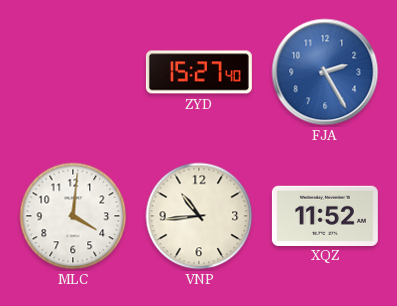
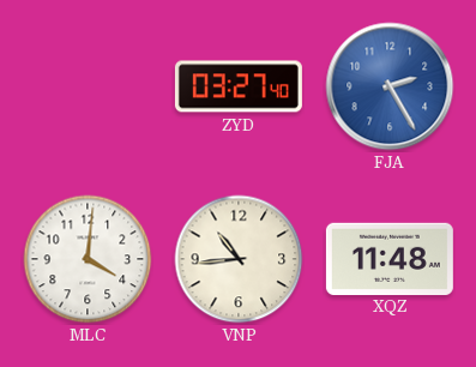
ZYD: 15:27 -> 03:27 (239, 86)
XQZ: 11:52 -> 11:48 (390, 258)
